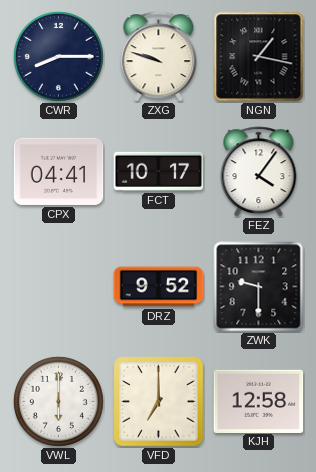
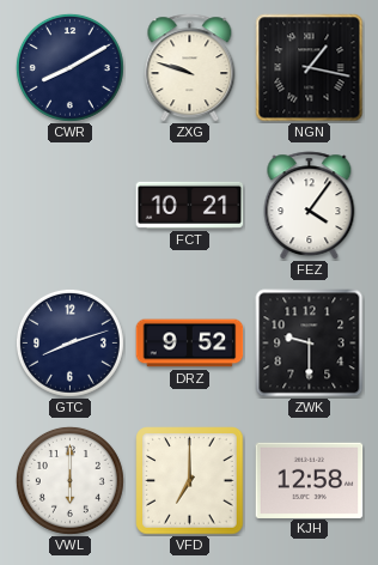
CWR: 8:15 -> 8:10 (69, 67)
CPX: 04:41 -> none (59, 171)
FCT: 10:17 -> 10:21 (190, 205)
GTC: none -> 8:12 (69, 342)
